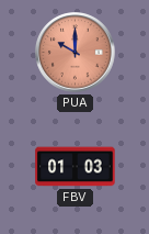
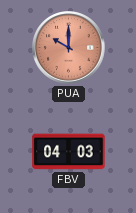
FBV: 01:03 -> 04:03 (69, 152)
